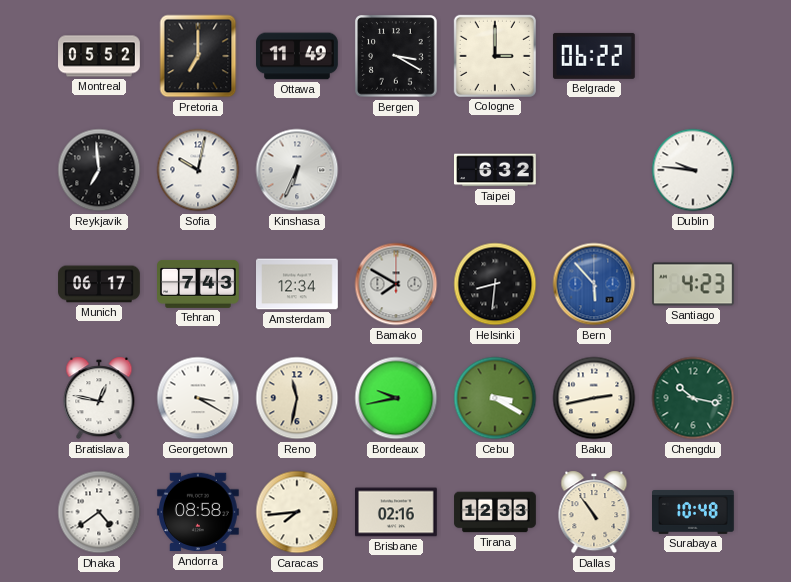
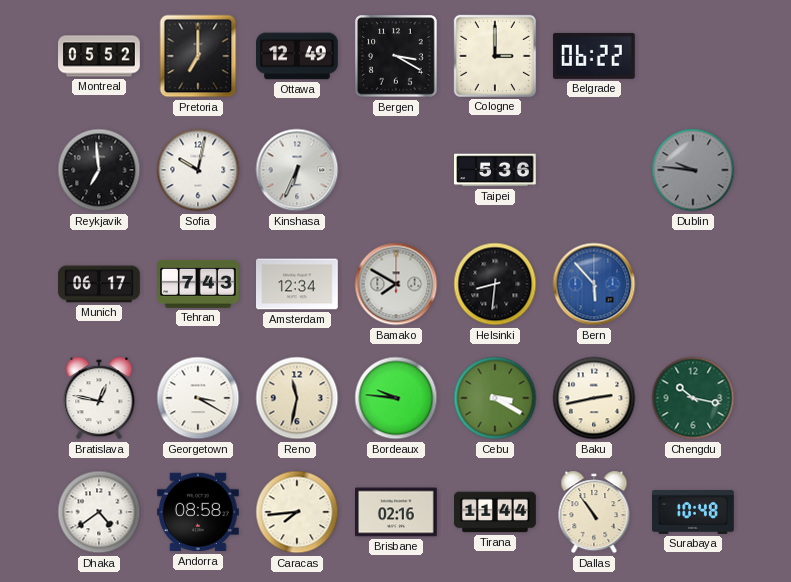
Ottawa: 11:49 -> 12:49 (298, 56)
Taipei: 6:32 -> 5:36 (496, 170)
Dublin dial: white -> grey (693, 170)
Santiago: 4:23 -> none (694, 284)
Bordeaux: 9:43 -> 9:46 (396, 398)
Tirana: 12:33 -> 11:44 (495, 512)
